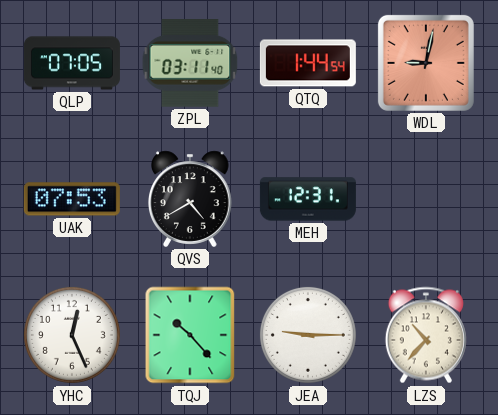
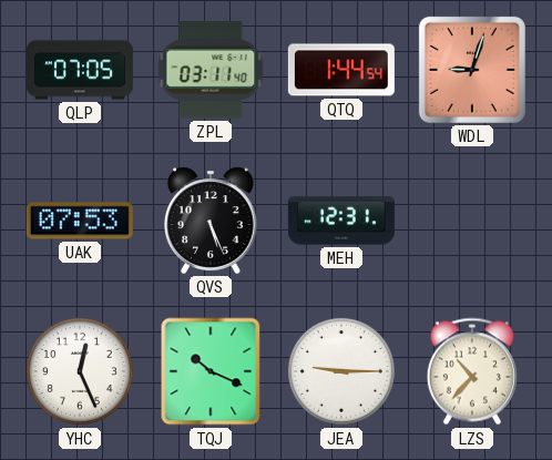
WDL: 9:02 -> 9:03 (472, 70)
QVS: 4:40 -> 5:26 (212, 221)
TQJ: 10:23 -> 10:19 (211, 371)
